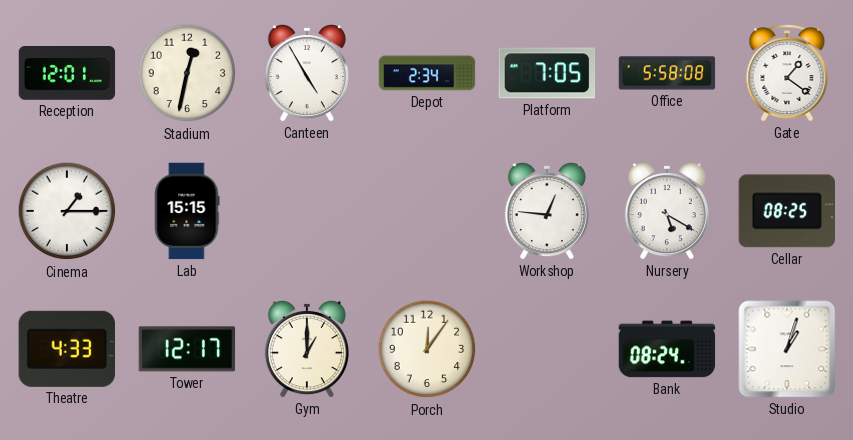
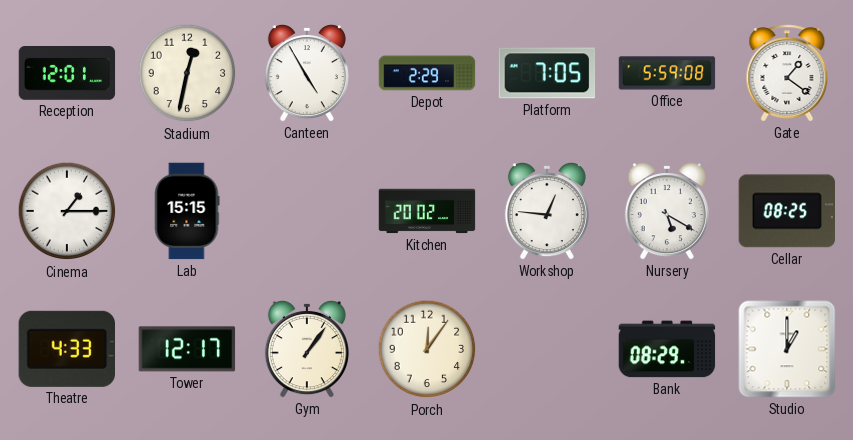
Depot: 2:34 -> 2:29 (427, 73)
Office: 5:58 -> 5:59 (667, 73)
Kitchen: none -> 20:02 (427, 211)
Gym: 1:00 -> 1:06 (307, 350)
Bank: 08:24 -> 08:29 (667, 349)
Studio: 1:03 -> 1:00 (787, 349)
